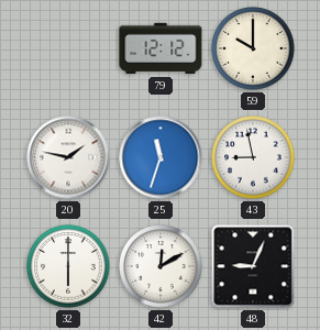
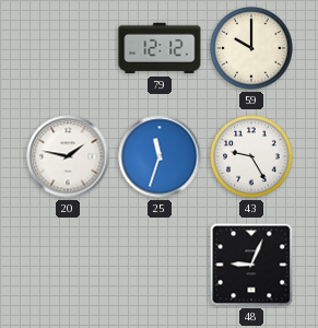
43: 8:58 -> 9:25 (251, 156)
32: 6:00 -> none (68, 266)
42: 12:10 -> none (161, 266)
